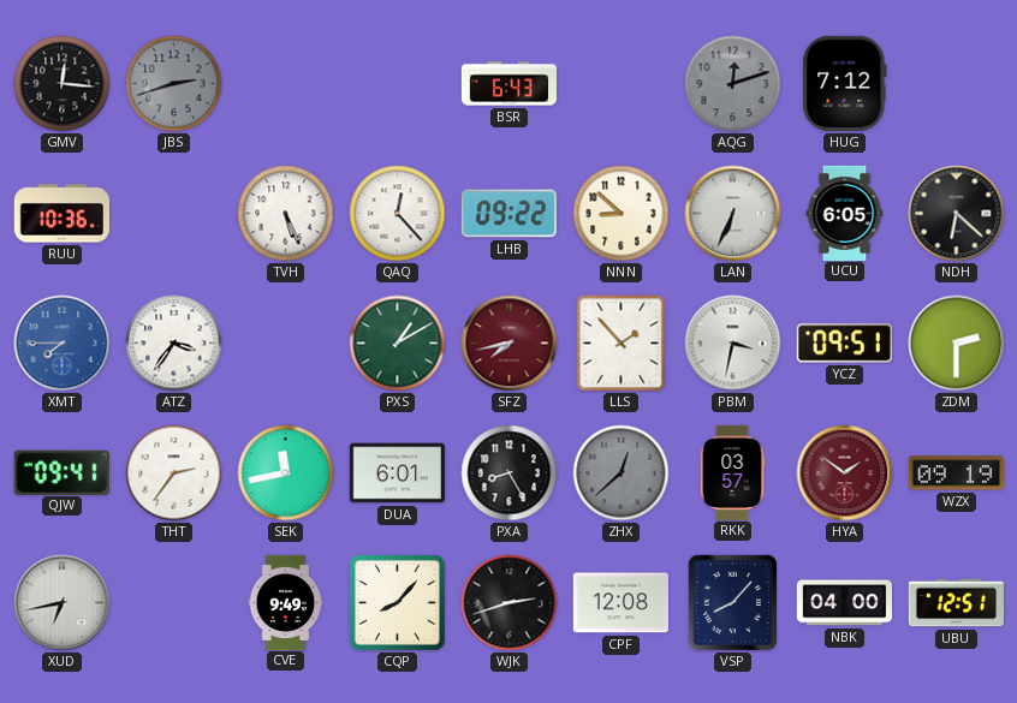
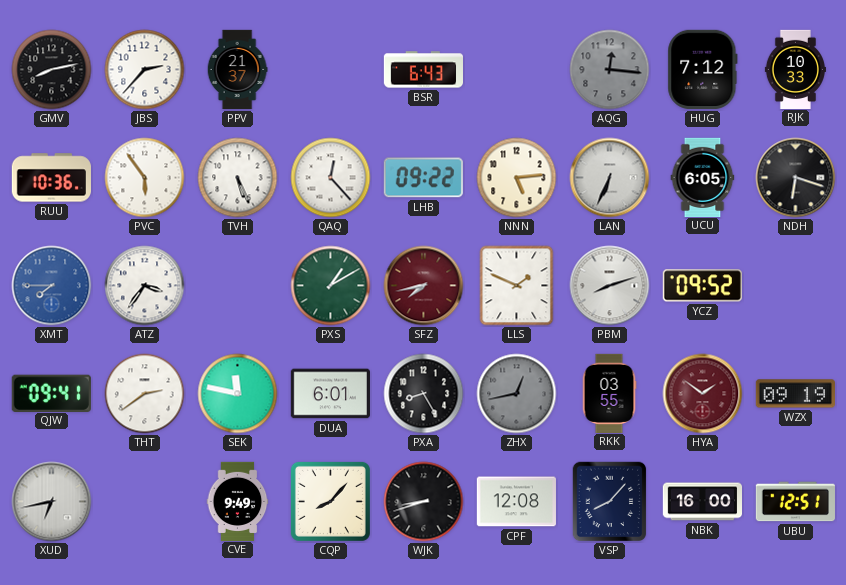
GMV: 12:16 -> 8:13 (52, 70)
JBS: 2:42 -> 2:37 (145, 70)
JBS dial: grey -> white (145, 70)
PPV: none -> 21:37 (237, 70)
AQG: 12:12 -> 12:16 (610, 70)
RJK: none -> 10:33 (795, 69)
PVC: none -> 5:54 (145, 178)
NNN: 8:52 -> 5:14 (517, 178)
NDH: 6:22 -> 6:18 (796, 178)
LLS: 1:53 -> 1:49 (517, 286)
PBM: 3:32 -> 8:12 (610, 286)
YCZ: 09:51 -> 09:52 (702, 286)
ZDM: 2:30 -> none (957, 344)
THT: 2:36 -> 2:39 (145, 394)
SEK: 11:43 -> 11:47 (238, 394)
ZHX: 12:38 -> 12:43 (517, 394)
RKK: 03:57 -> 03:55 (609, 393)
WJK: 2:42 -> 8:42 (424, 502)
NBK: 04:00 -> 16:00 (702, 502)
